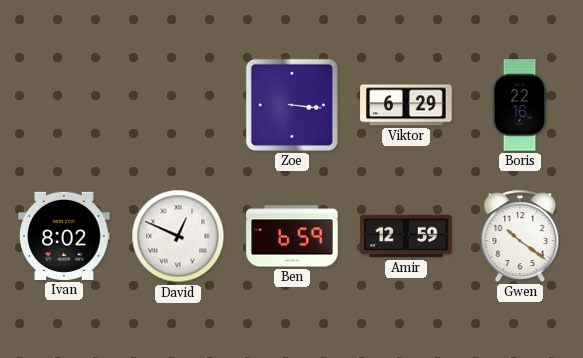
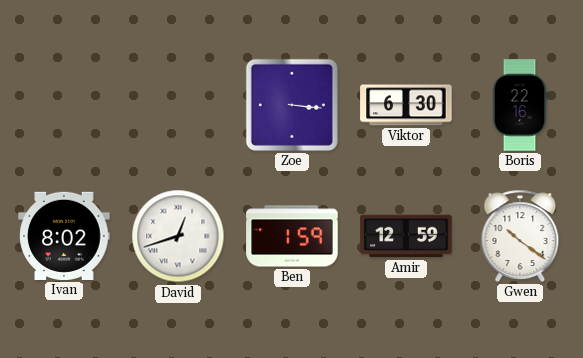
Viktor: 6:29 -> 6:30 (406, 105)
David: 12:49 -> 12:42 (178, 236)
Ben: 6:59 -> 1:59 (292, 236)
